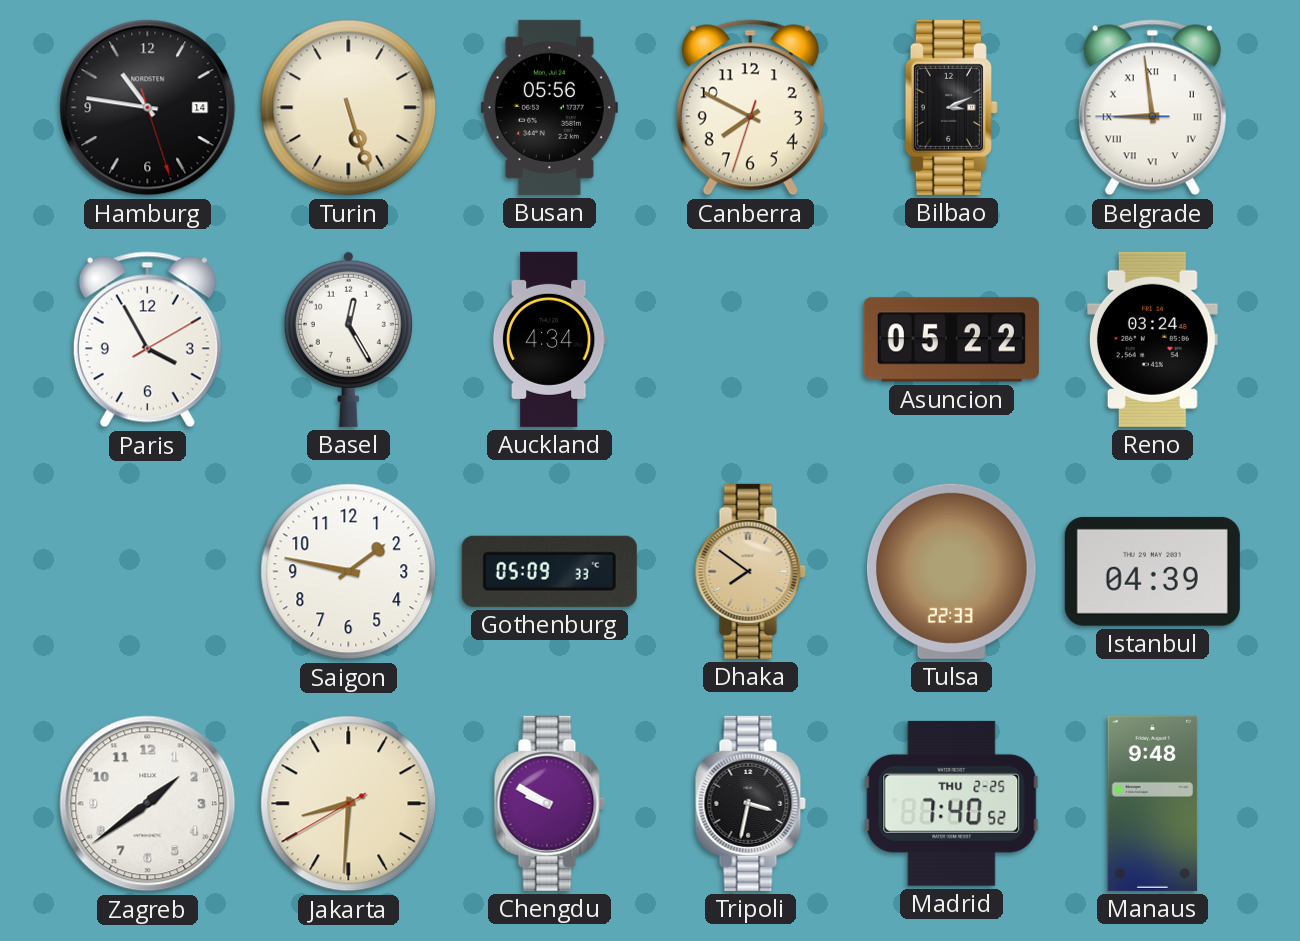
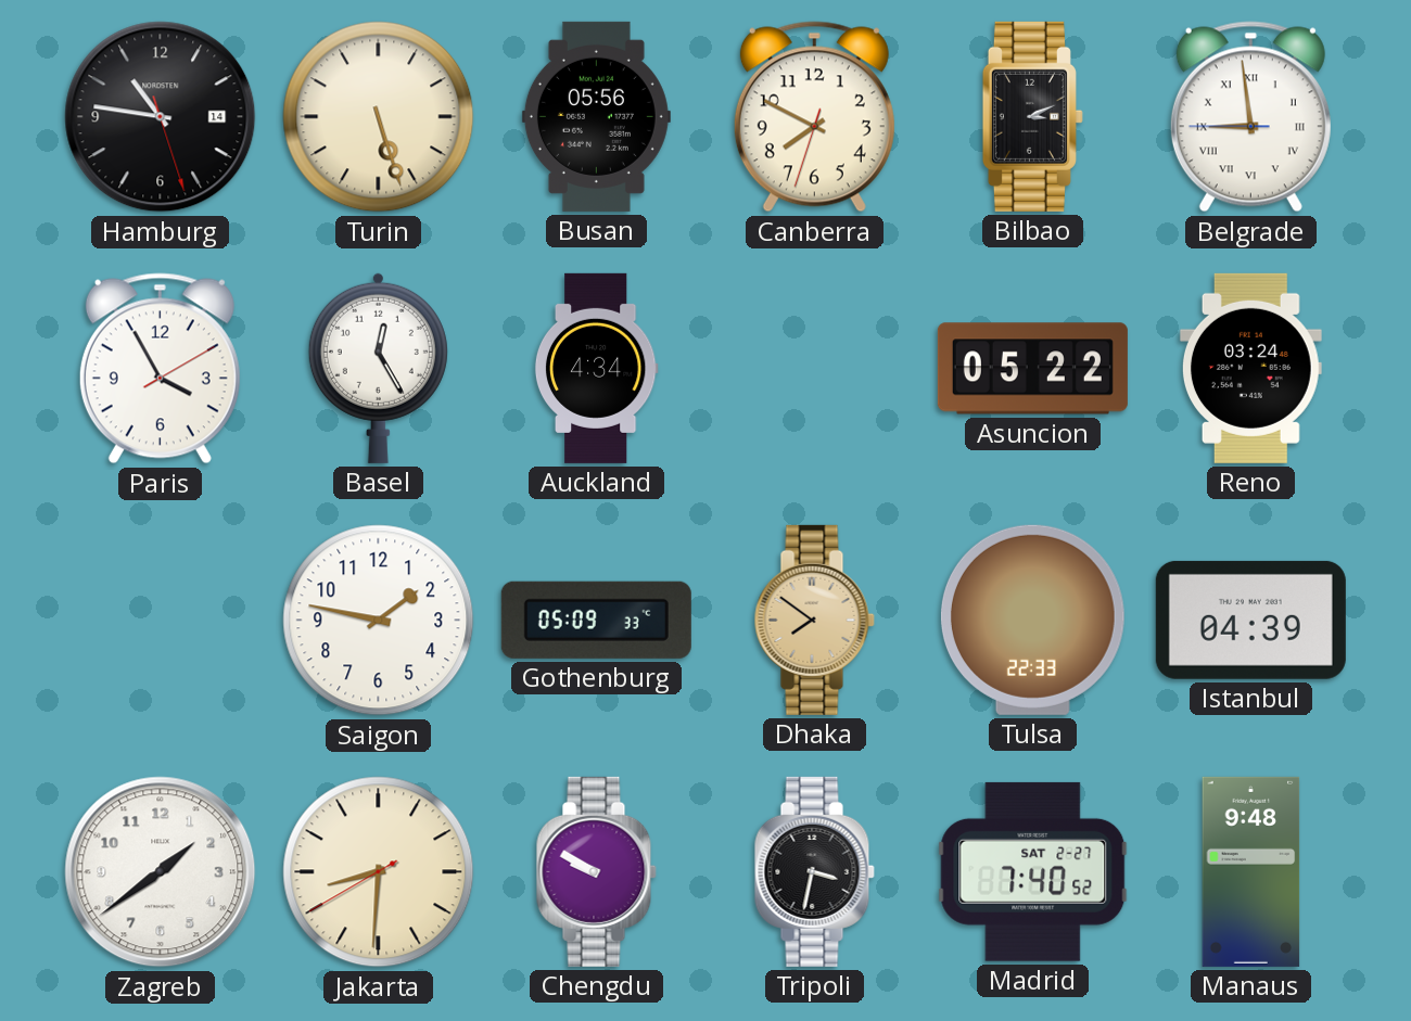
Madrid date: THU 2-25 -> SAT 2-27 (1033, 871)
